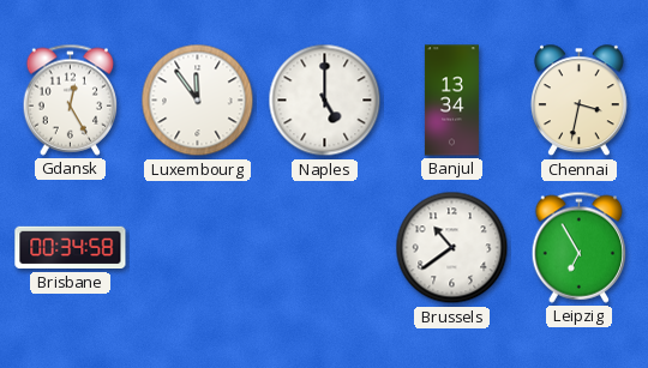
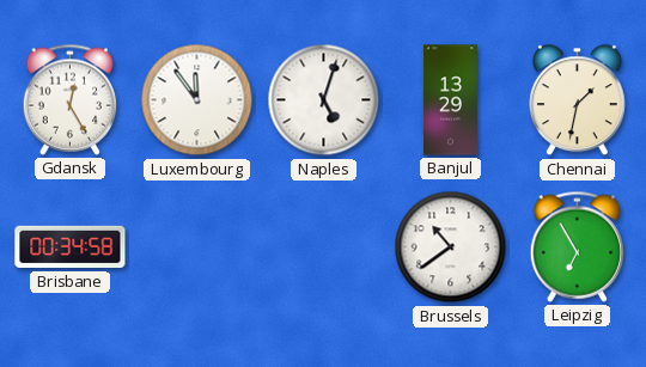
Naples: 5:00 -> 5:03 (324, 100)
Banjul: 13:34 -> 13:29 (450, 100)
Chennai: 3:32 -> 1:32 (577, 100)
